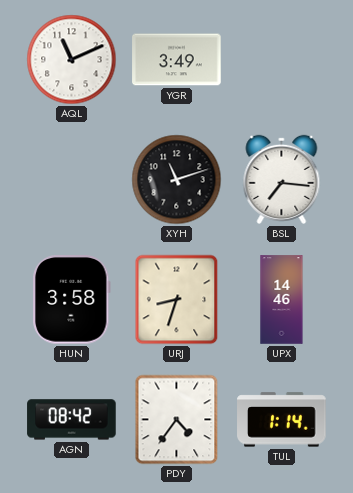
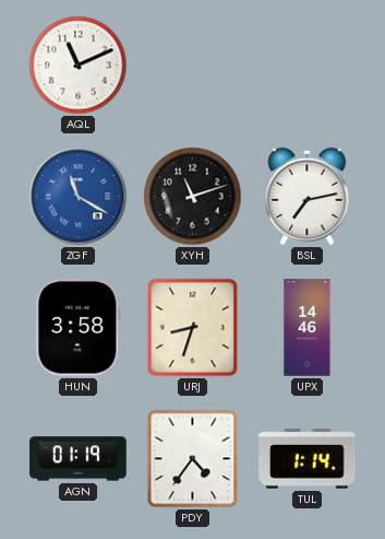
YGR: 3:49 -> none (177, 60)
ZGF: none -> 11:20 (79, 197)
BSL: 7:16 -> 7:13 (308, 196)
AGN: 08:42 -> 01:19 (79, 459)
